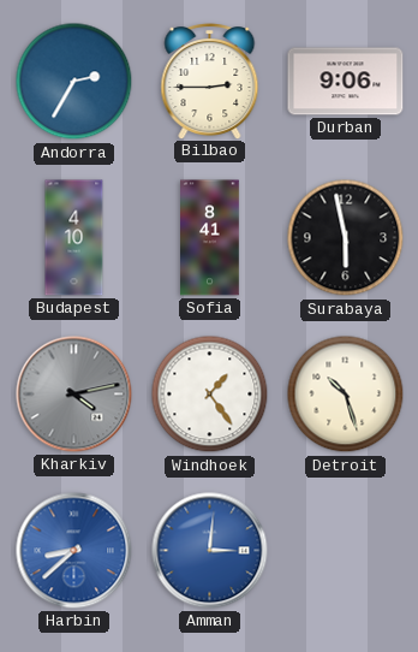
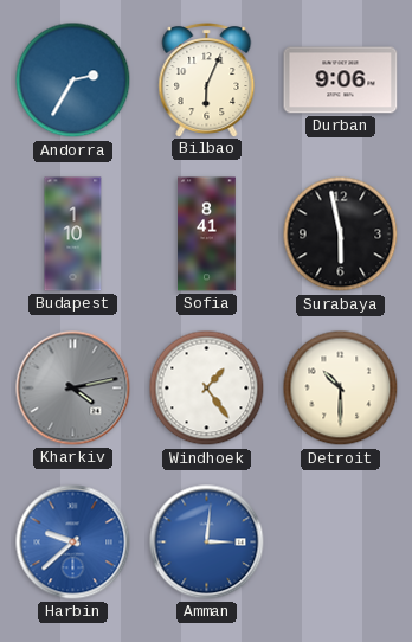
Bilbao: 2:45 -> 6:04 (207, 81)
Budapest: 4:10 -> 1:10 (73, 235)
Detroit: 10:27 -> 10:30 (341, 389)
Harbin: 8:38 -> 9:38 (73, 543)
